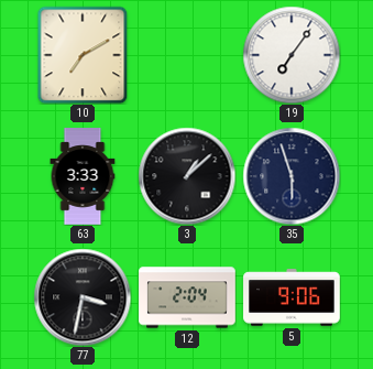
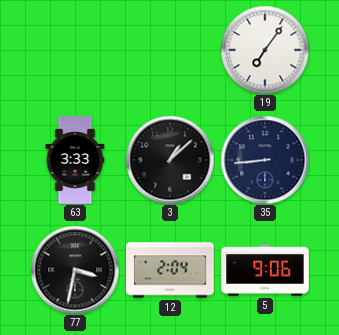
10: 7:10 -> none (83, 55)
35: 5:57 -> 8:44 (265, 160)
